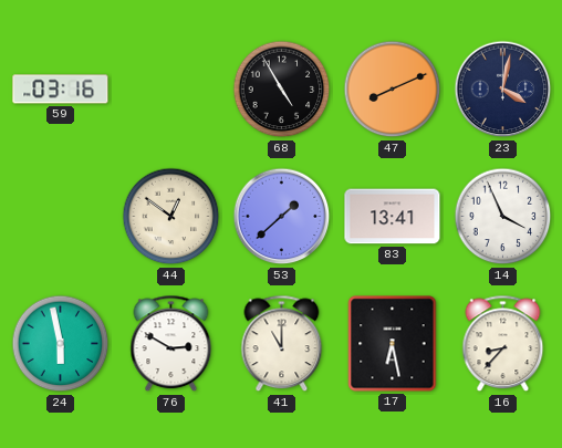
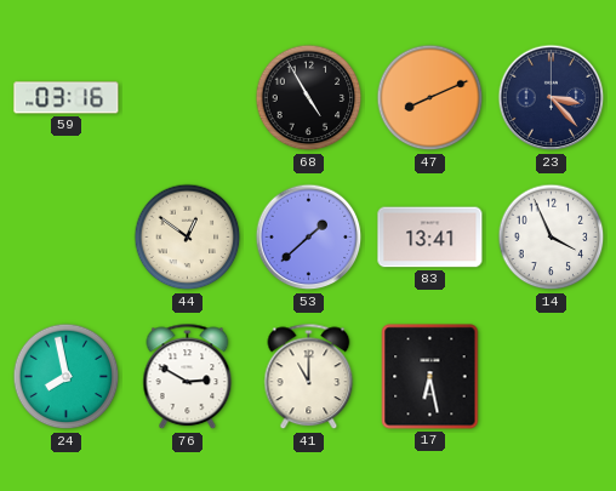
23: 4:02 -> 3:23 (552, 98)
24: 5:58 -> 7:58 (67, 377)
16: 8:37 -> none (503, 344)
